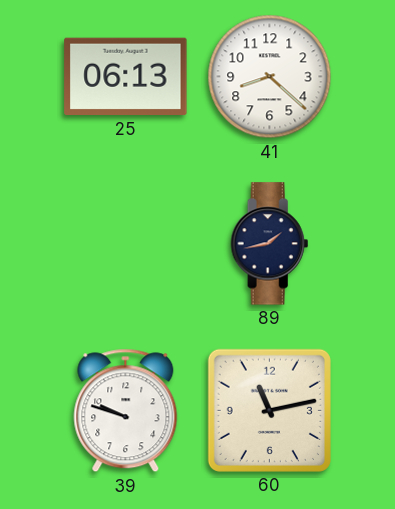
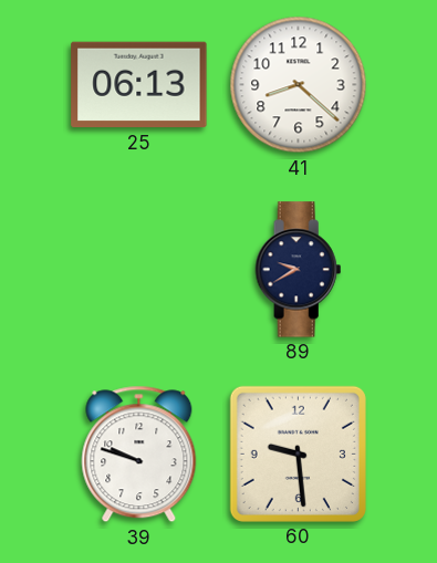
89: 1:43 -> 9:40 (299, 270)
60: 11:13 -> 9:29 (298, 453)
